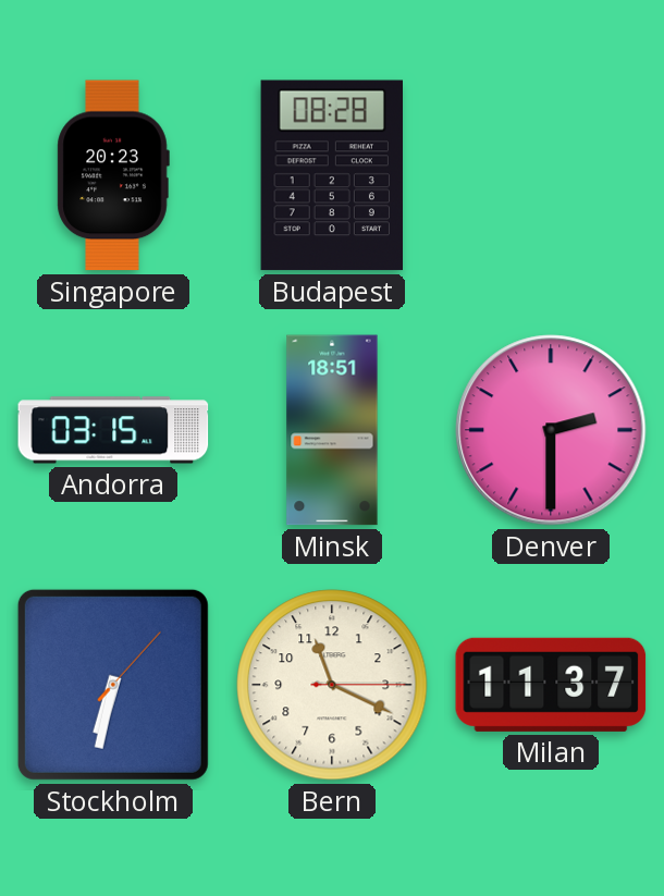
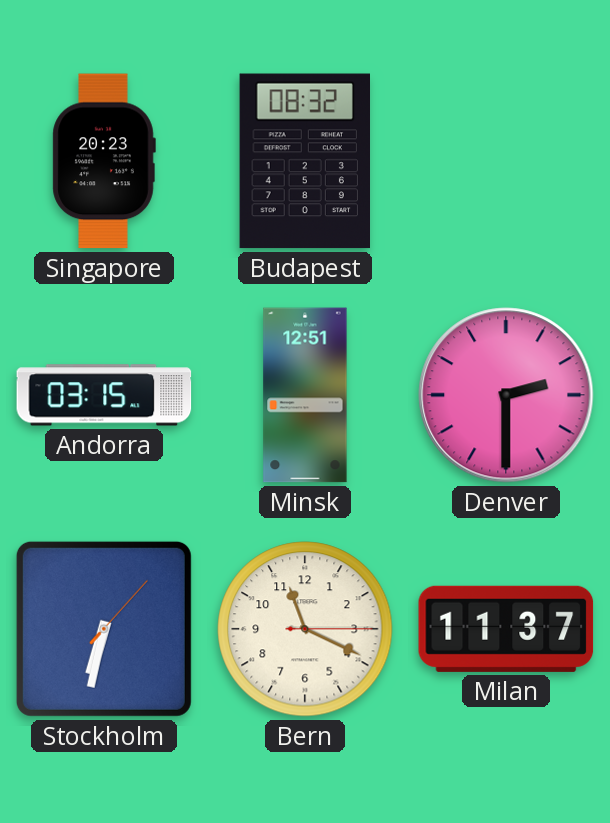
Budapest: 08:28 -> 08:32 (304, 161)
Minsk: 18:51 -> 12:51 (305, 395)
